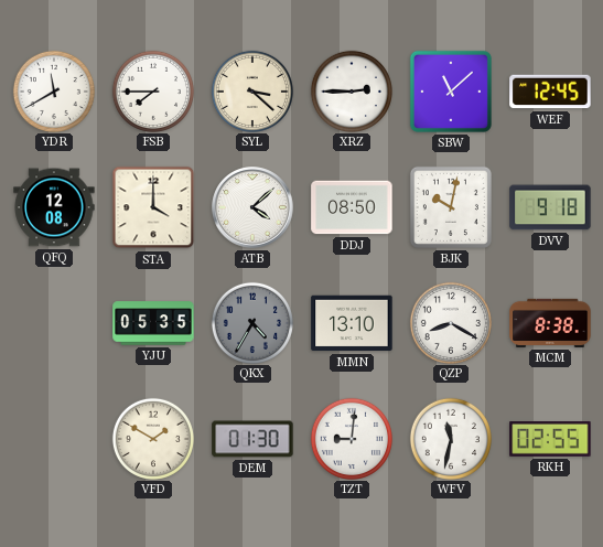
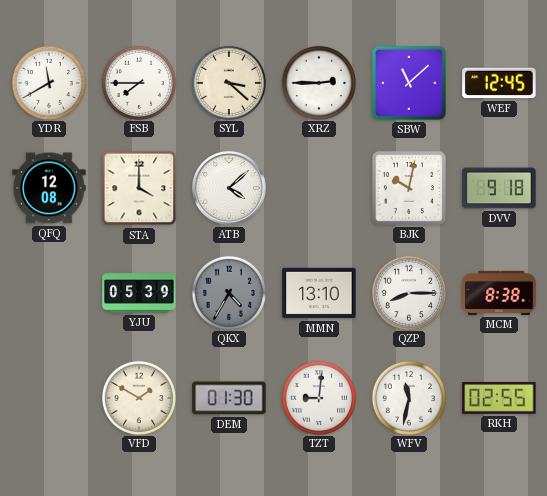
DDJ: 08:50 -> none (352, 207)
YJU: 05:35 -> 05:39 (139, 293)
QZP: 8:20 -> 8:15 (408, 292)
